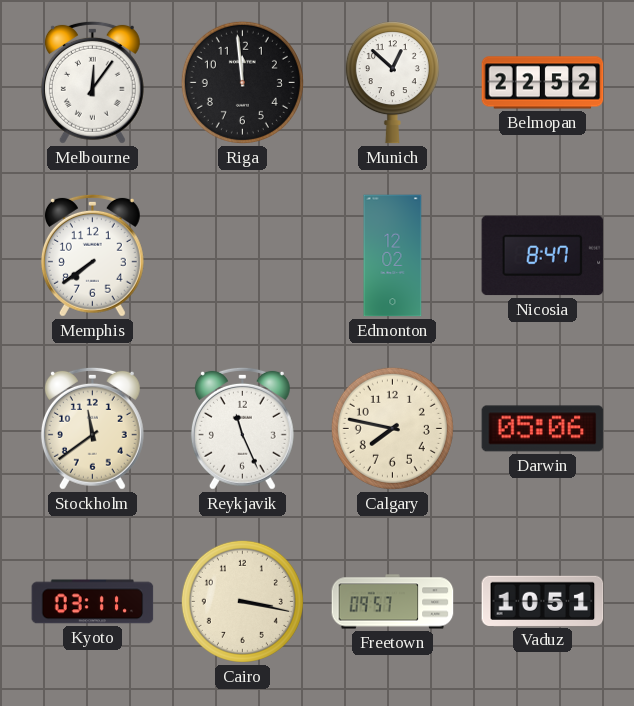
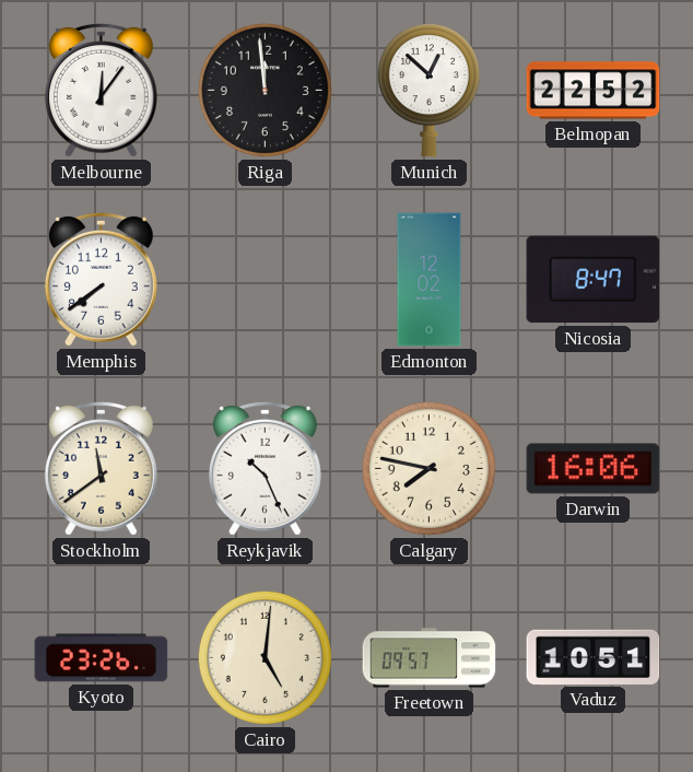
Reykjavik: 11:26 -> 10:26 (265, 468)
Darwin: 05:06 -> 16:06 (594, 469)
Kyoto: 03:11 -> 23:26 (102, 658)
Cairo: 3:17 -> 5:01 (265, 657)
